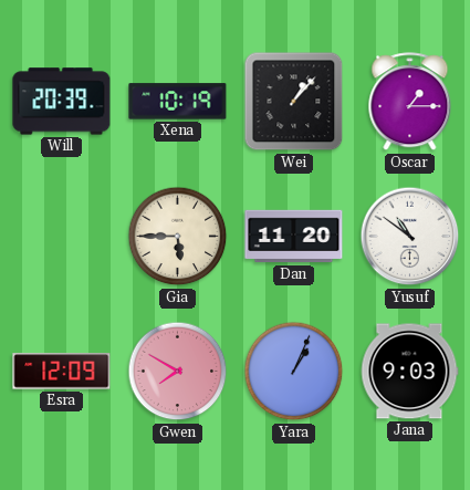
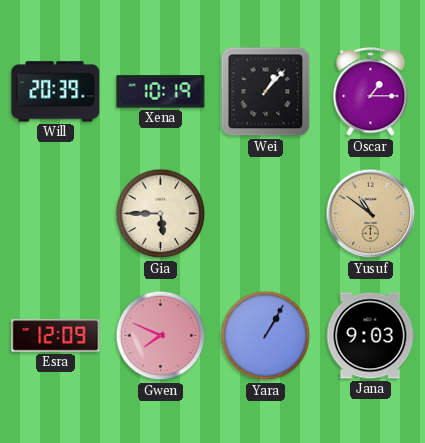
Dan: 11:20 -> none (294, 237)
Yusuf dial: white -> champagne (371, 214)
Gwen: 7:50 -> 7:49 (161, 336)
Yara: 1:04 -> 1:05 (266, 336)
